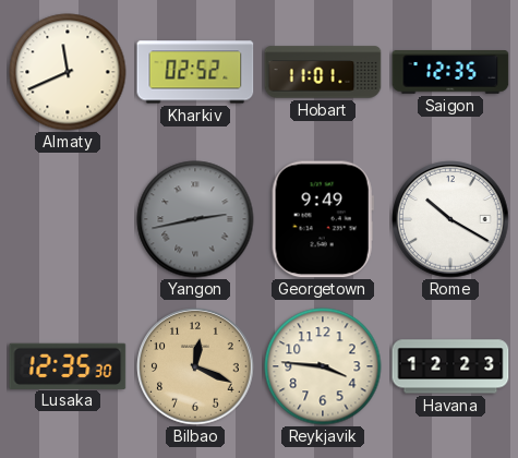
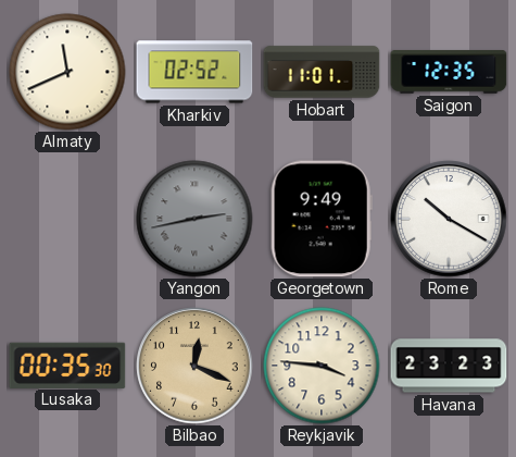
Lusaka: 12:35 -> 00:35 (67, 365)
Havana: 12:23 -> 23:23 (449, 366)
